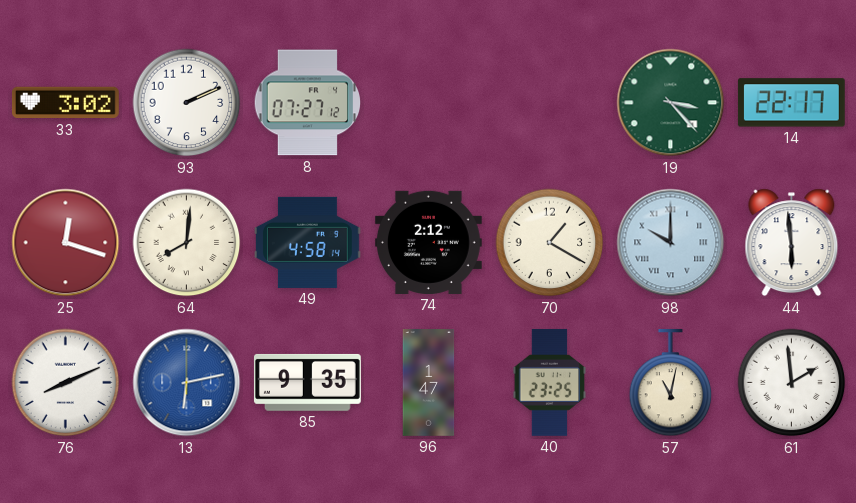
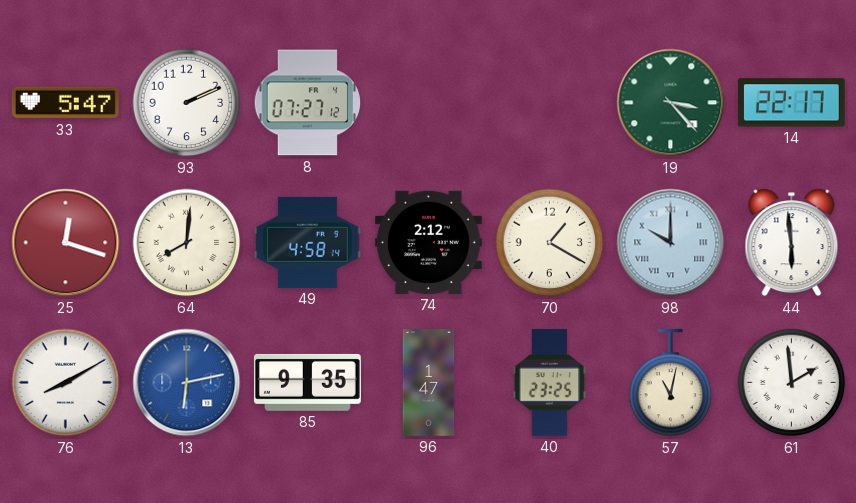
33: 3:02 -> 5:47 (65, 103)
76: 8:11 -> 8:10 (66, 383)
